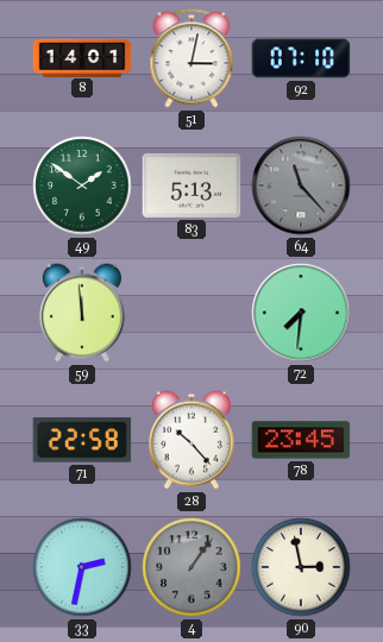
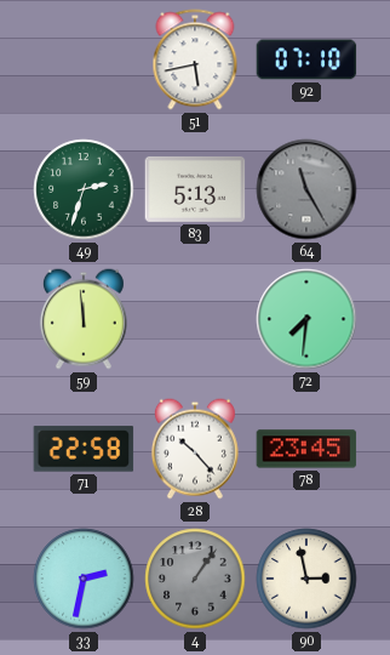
8: 14:01 -> none (82, 57)
51: 3:02 -> 5:43 (195, 59)
49: 1:51 -> 2:33 (84, 189)
64: 11:23 -> 11:25 (306, 189)
